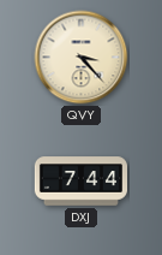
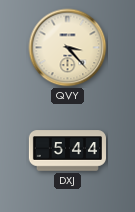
DXJ: 7:44 -> 5:44 (67, 151)
